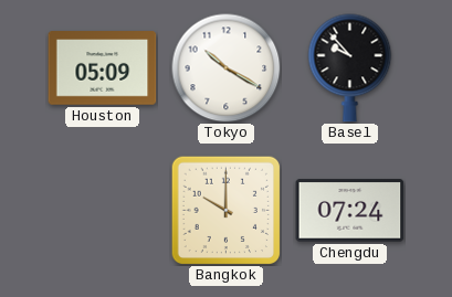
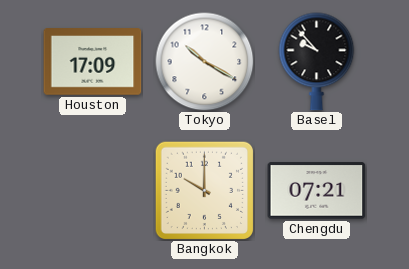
Houston: 05:09 -> 17:09 (93, 62)
Chengdu: 07:24 -> 07:21 (317, 191)
